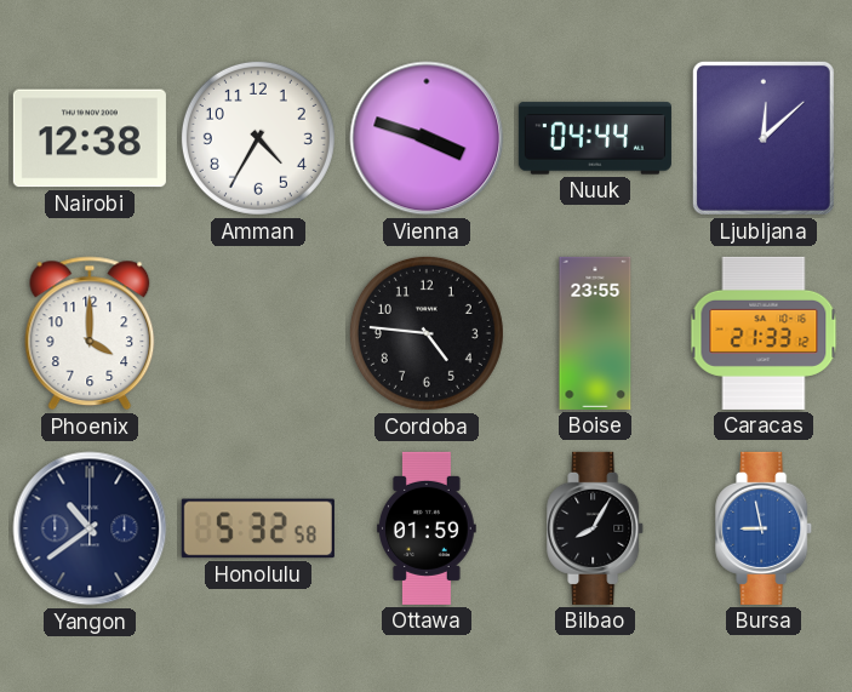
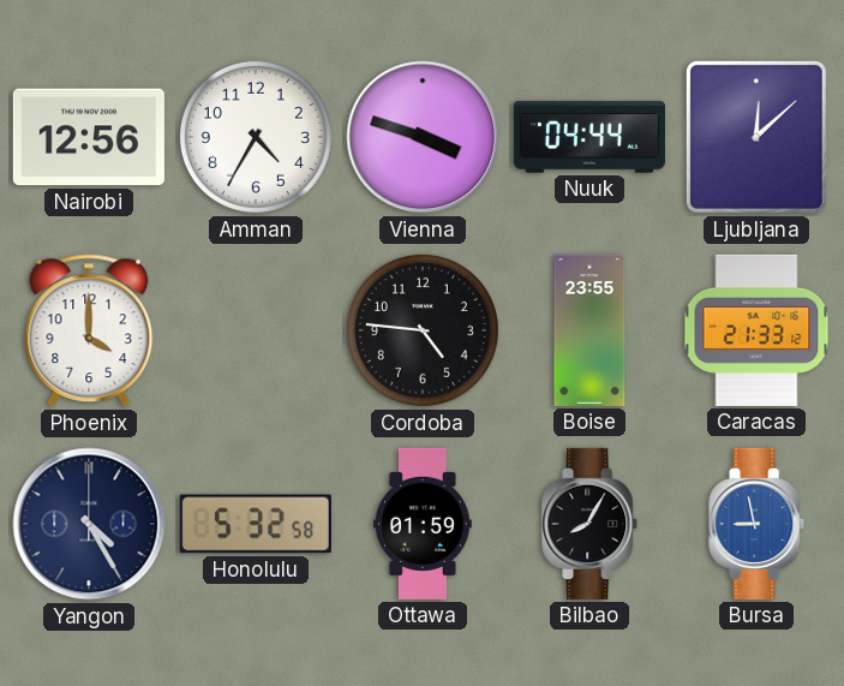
Nairobi: 12:38 -> 12:56 (89, 137)
Yangon: 10:39 -> 4:25 (89, 524)
